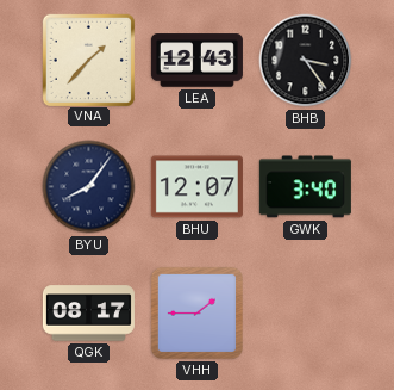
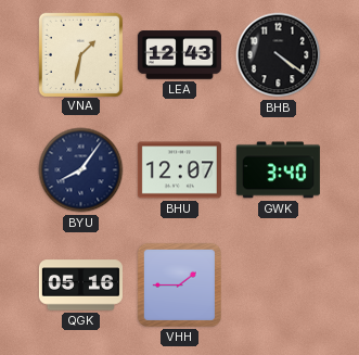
VNA: 1:37 -> 1:32 (80, 54)
BHB: 3:24 -> 4:21 (279, 55)
QGK: 08:17 -> 05:16 (80, 286)
